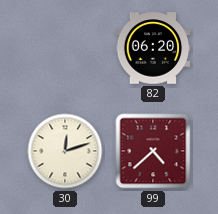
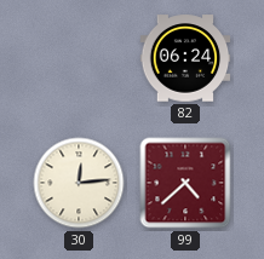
82: 06:20 -> 06:24 (185, 58)
30: 12:12 -> 12:14 (79, 183)
